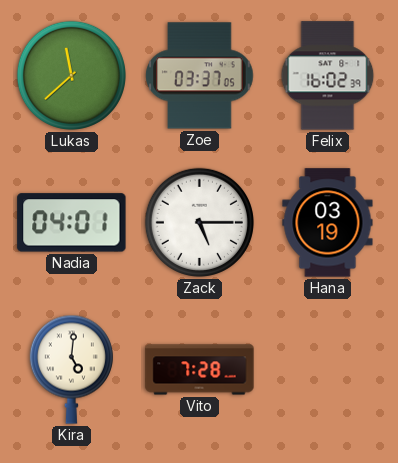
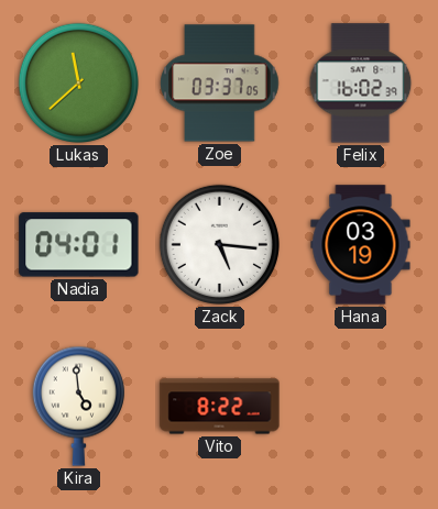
Zack: 5:15 -> 5:16 (219, 244)
Kira: 5:01 -> 4:59 (78, 406)
Vito: 7:28 -> 8:22 (220, 407)
